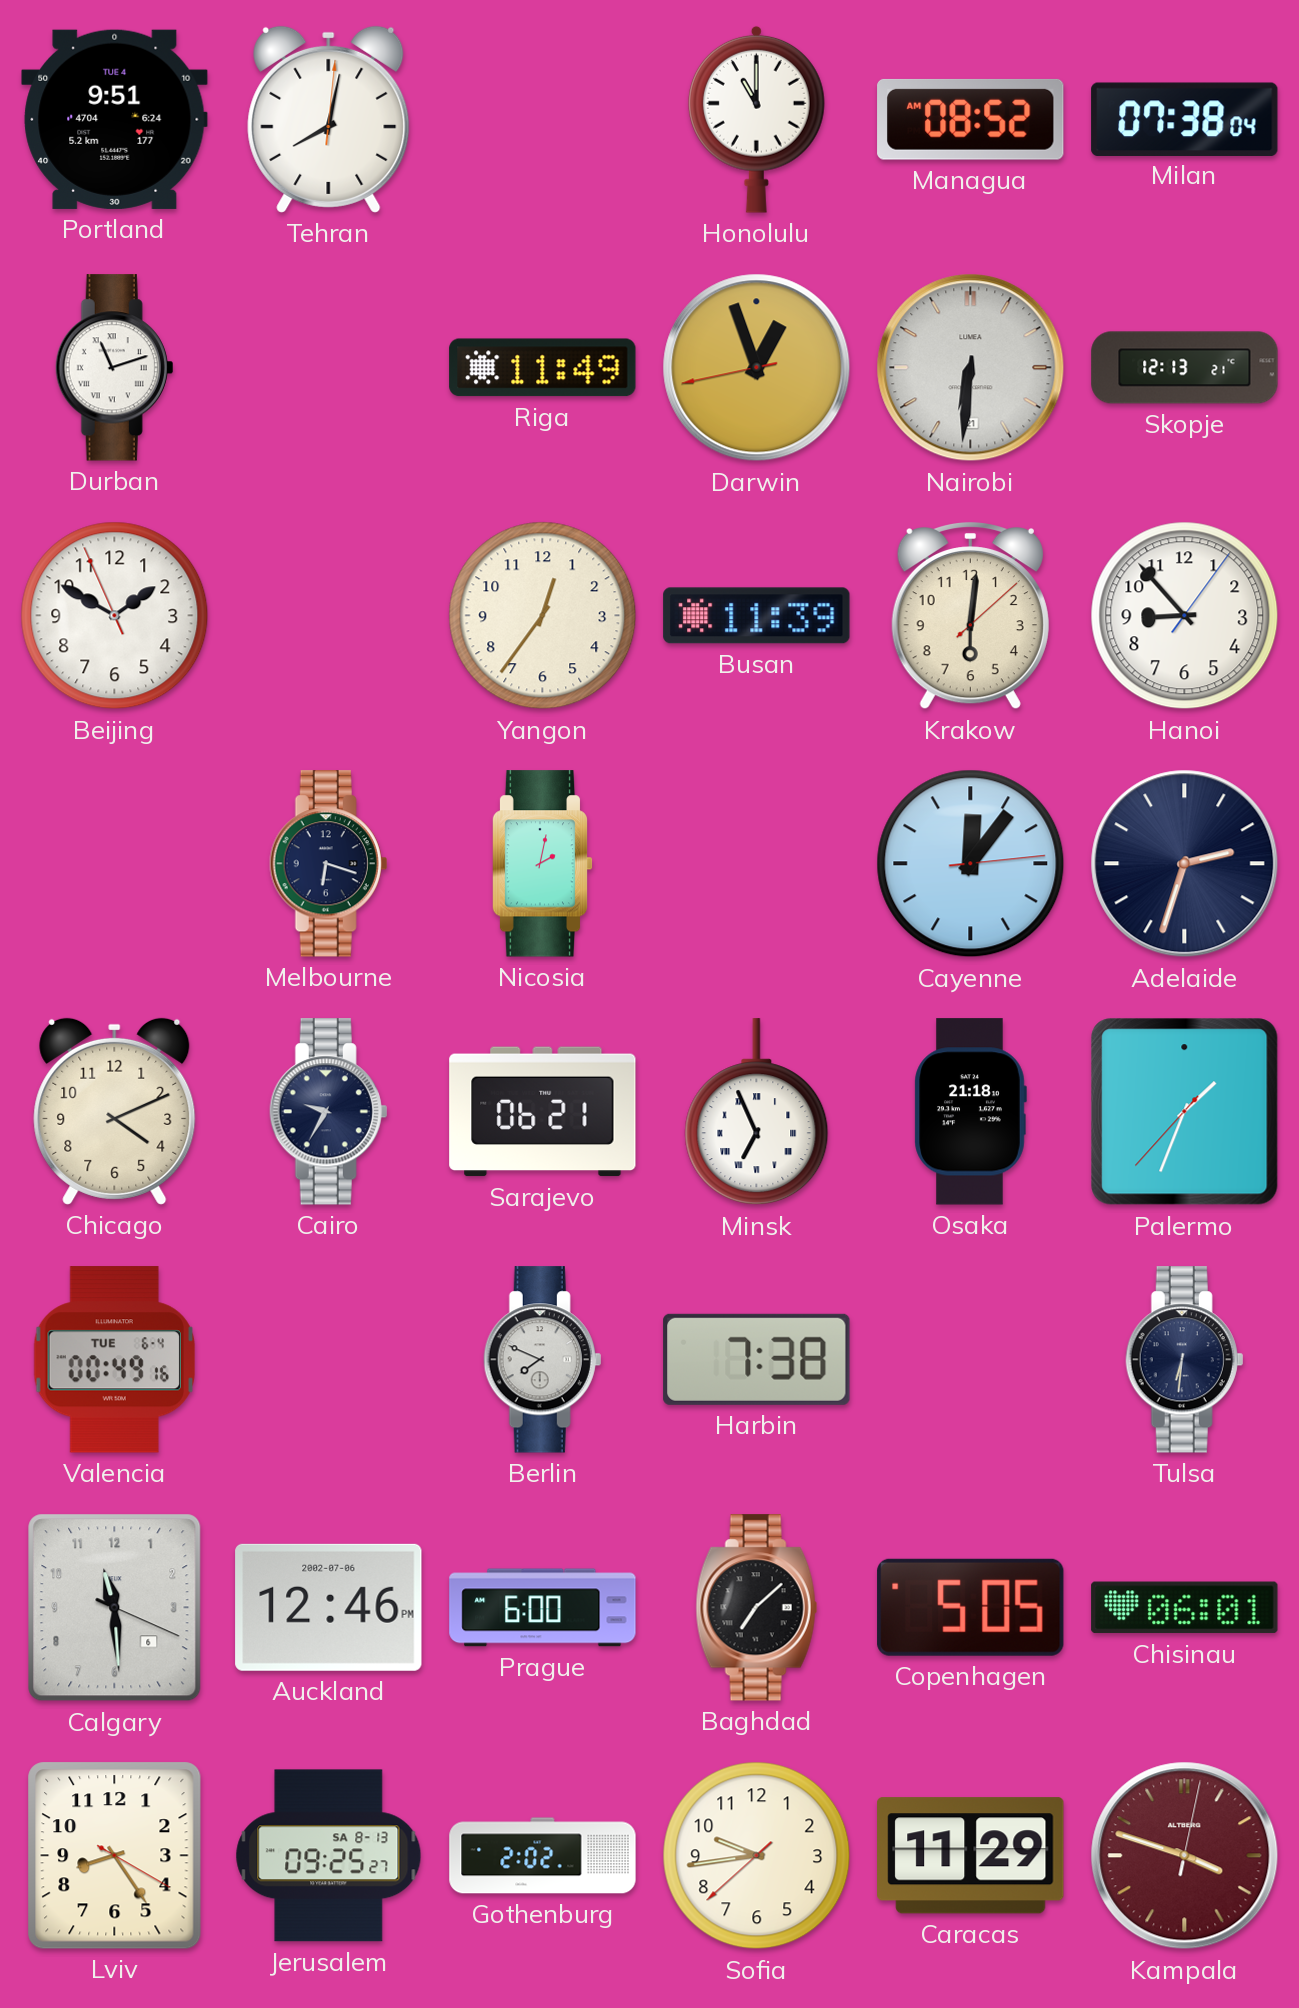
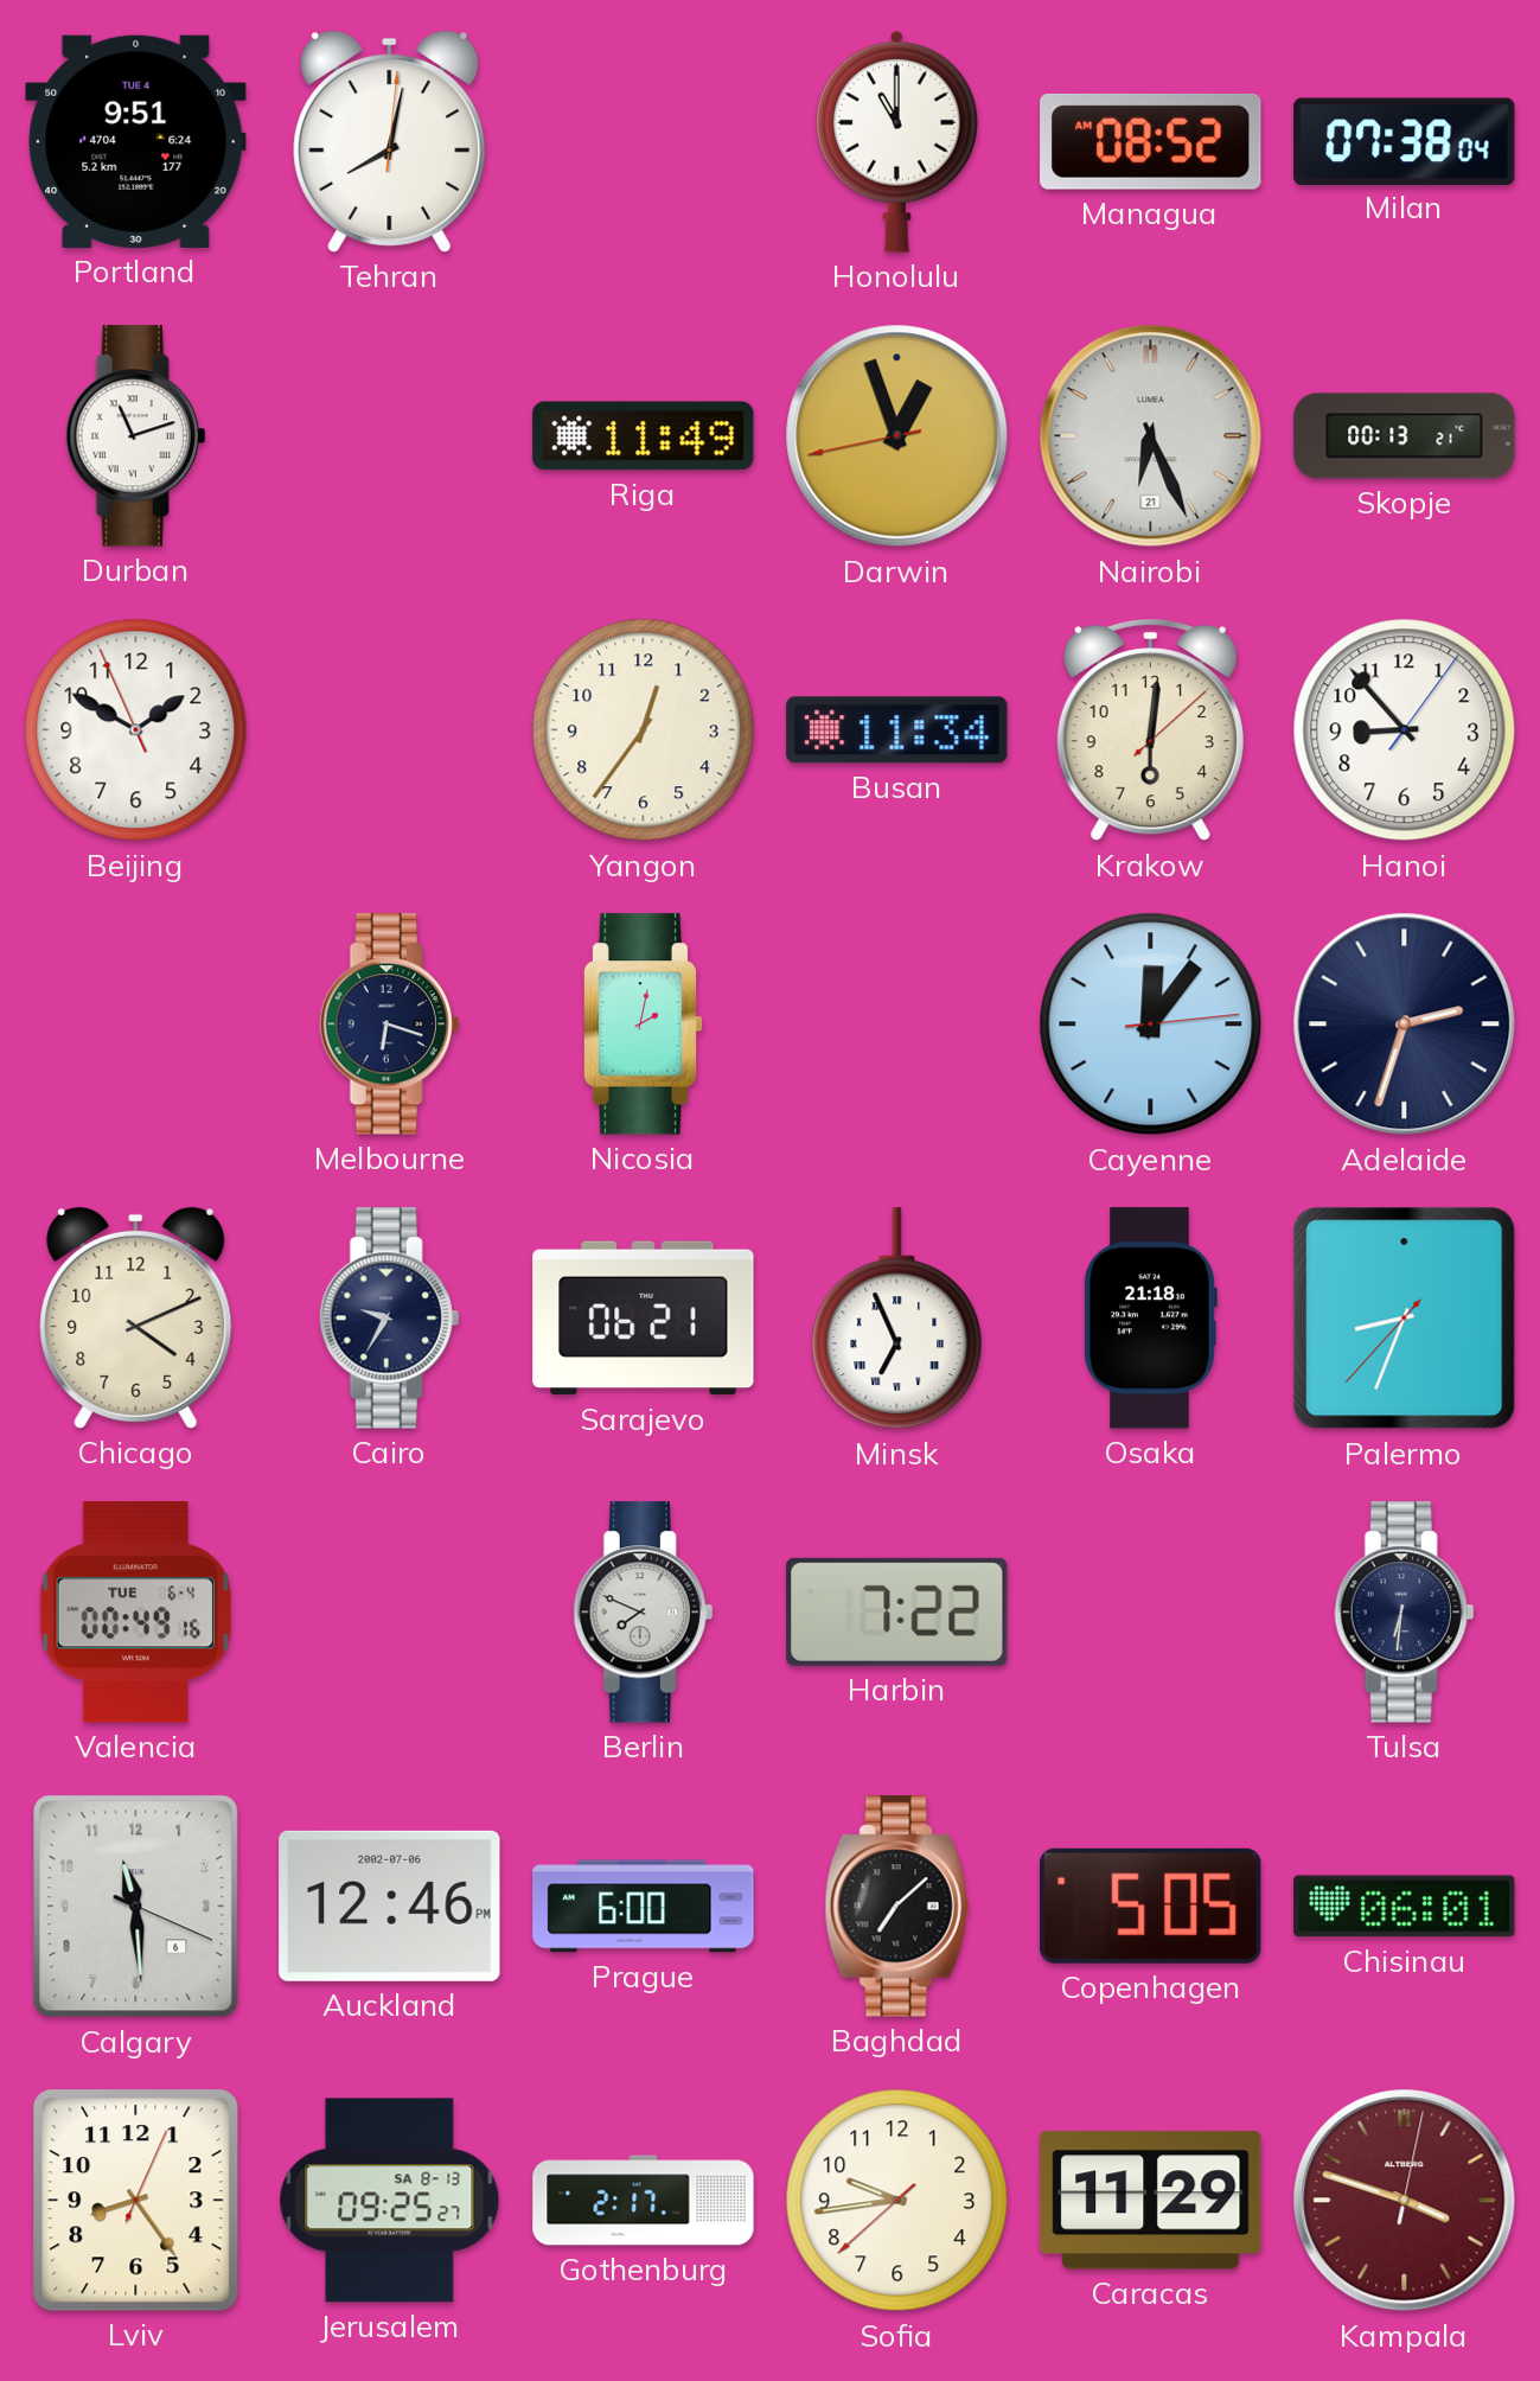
Nairobi: 6:31 -> 6:26 (1151, 436)
Skopje: 12:13 -> 00:13 (1405, 436)
Busan: 11:39 -> 11:34 (897, 730)
Palermo: 1:33 -> 8:33 (1405, 1319)
Harbin: 7:38 -> 7:22 (897, 1611)
Lviv: 8:24:20 -> 8:24:04 (136, 2201)
Gothenburg: 2:02 -> 2:17 (644, 2201)
